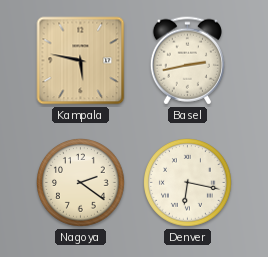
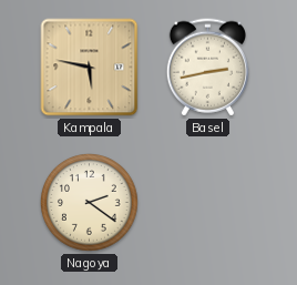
Denver: 6:17 -> none (188, 183)
